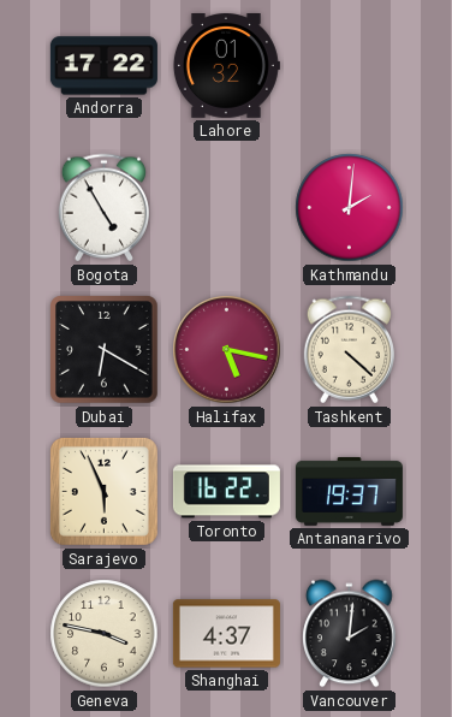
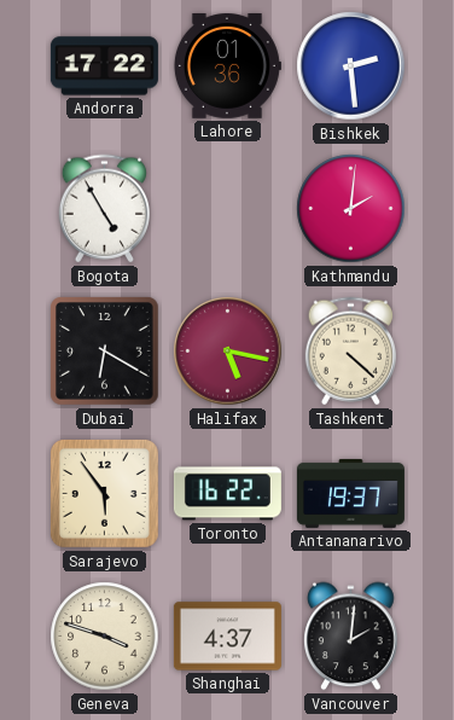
Lahore: 01:32 -> 01:36 (227, 66)
Bishkek: none -> 2:29 (351, 66)
Sarajevo: 5:56 -> 5:54 (104, 493)
Geneva: 3:47 -> 3:48 (105, 637)
